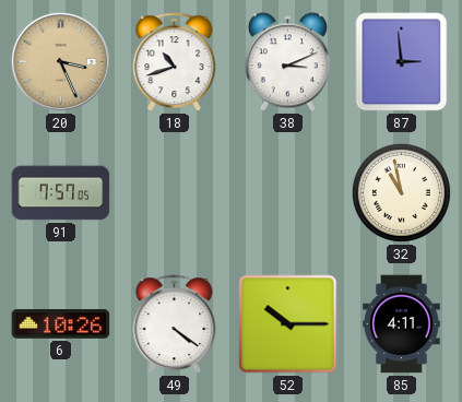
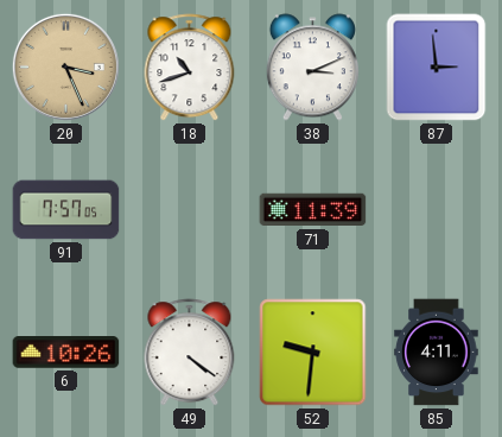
71: none -> 11:39 (313, 210)
32: 10:58 -> none (401, 192)
52: 10:15 -> 9:31 (313, 353)
